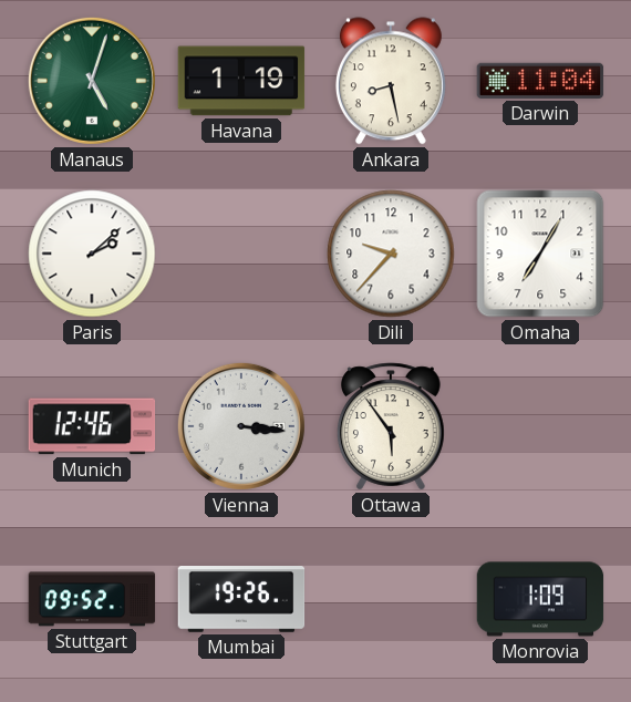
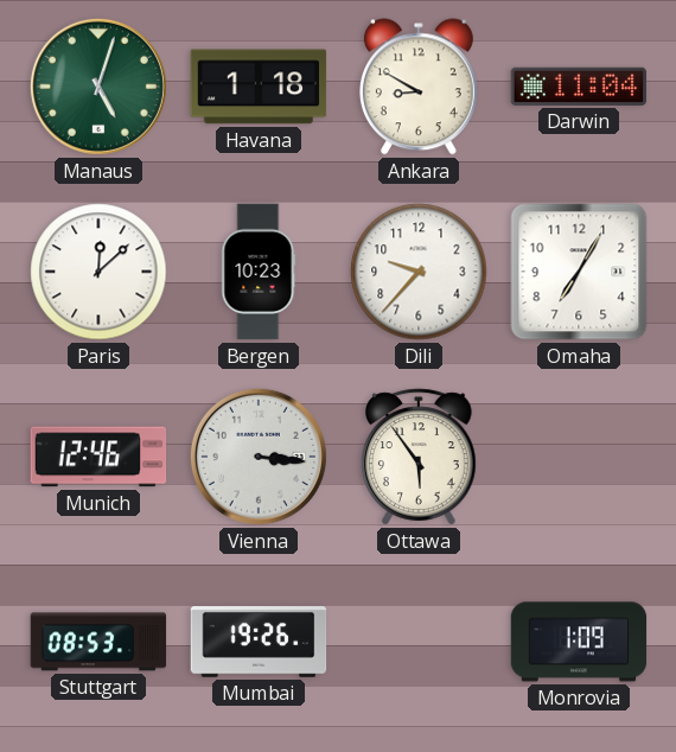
Havana: 1:19 -> 1:18 (259, 87)
Ankara: 8:28 -> 8:50 (419, 87)
Paris: 2:08 -> 12:08 (98, 272)
Bergen: none -> 10:23 (259, 272)
Stuttgart: 09:52 -> 08:53 (98, 642)
